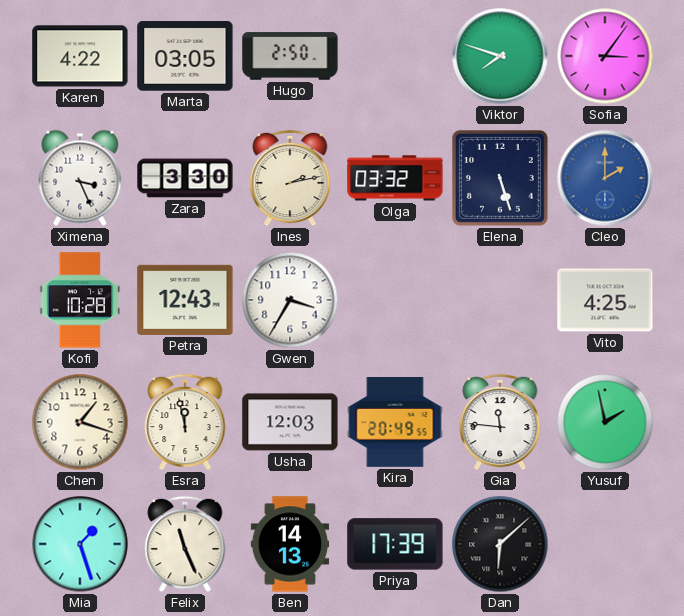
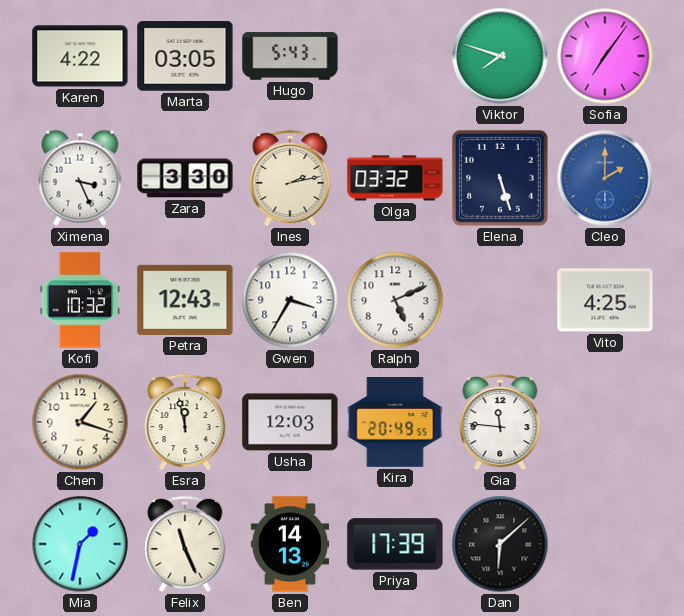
Hugo: 2:50 -> 5:43 (290, 56)
Sofia: 3:06 -> 7:06 (605, 56)
Kofi: 10:28 -> 10:32 (80, 300)
Ralph: none -> 5:11 (395, 300)
Yusuf: 1:58 -> none (605, 422)
Mia: 1:27 -> 1:32 (80, 544)
